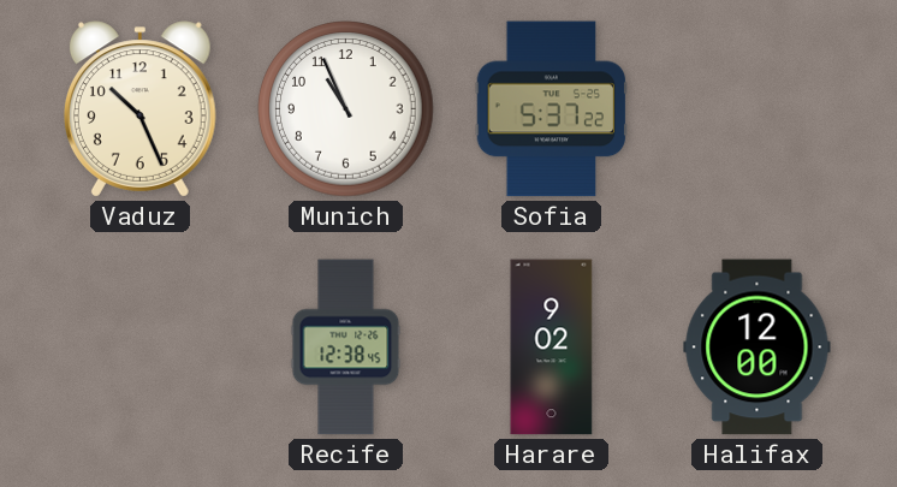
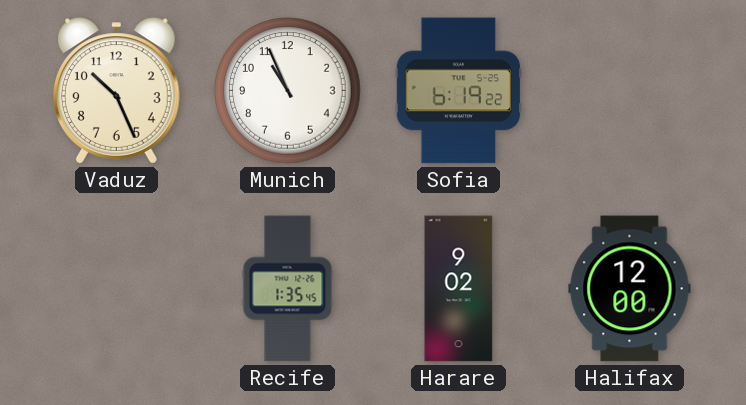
Sofia: 5:37 -> 6:19 (459, 91)
Recife: 12:38 -> 1:35 (288, 289)
